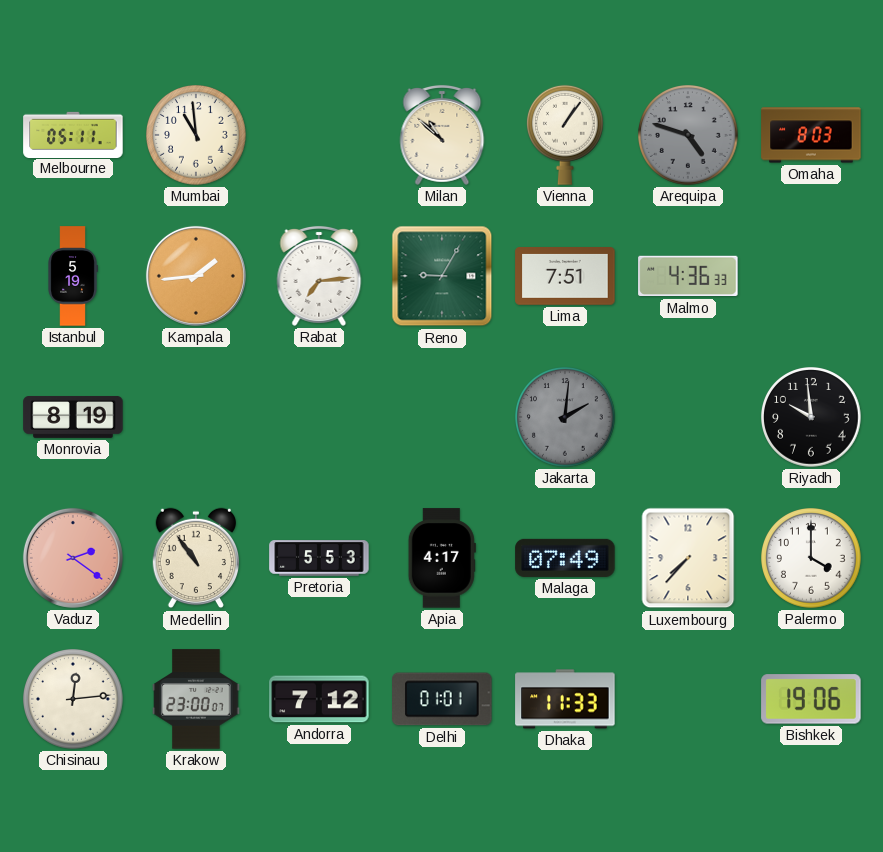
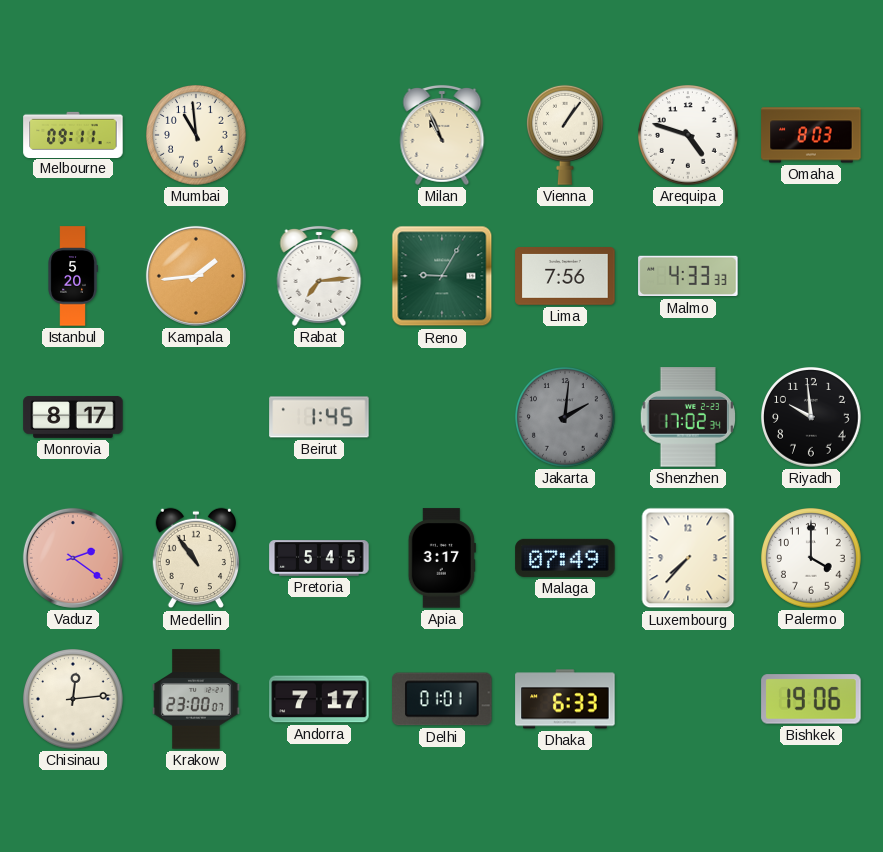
Melbourne: 05:11 -> 09:11 (73, 134)
Milan: 10:52 -> 10:56 (442, 135)
Arequipa dial: grey -> white (689, 136)
Istanbul: 5:19 -> 5:20 (73, 276)
Lima: 7:51 -> 7:56 (565, 277)
Malmo: 4:36 -> 4:33 (688, 276)
Monrovia: 8:19 -> 8:17 (73, 418)
Beirut: none -> 1:45 (319, 417)
Shenzhen: none -> 17:02 (687, 417)
Pretoria: 5:53 -> 5:45 (319, 558)
Apia: 4:17 -> 3:17 (442, 558)
Andorra: 7:12 -> 7:17 (319, 699)
Dhaka: 11:33 -> 6:33 (565, 699)
